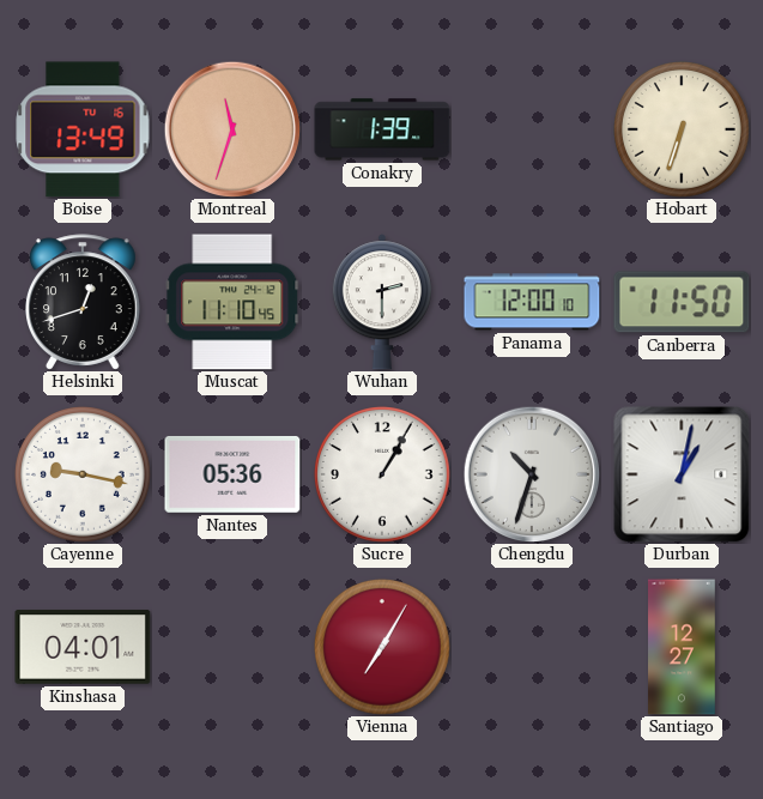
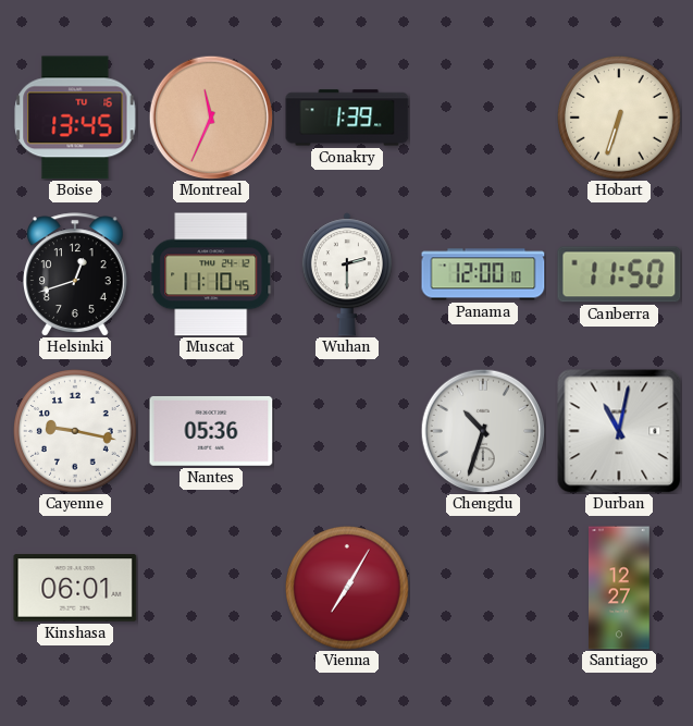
Boise: 13:49 -> 13:45 (75, 118)
Montreal: 11:33 -> 11:34 (211, 118)
Sucre: 1:05 -> none (383, 476)
Durban: 1:02 -> 11:02 (619, 431)
Kinshasa: 04:01 -> 06:01 (75, 588)
